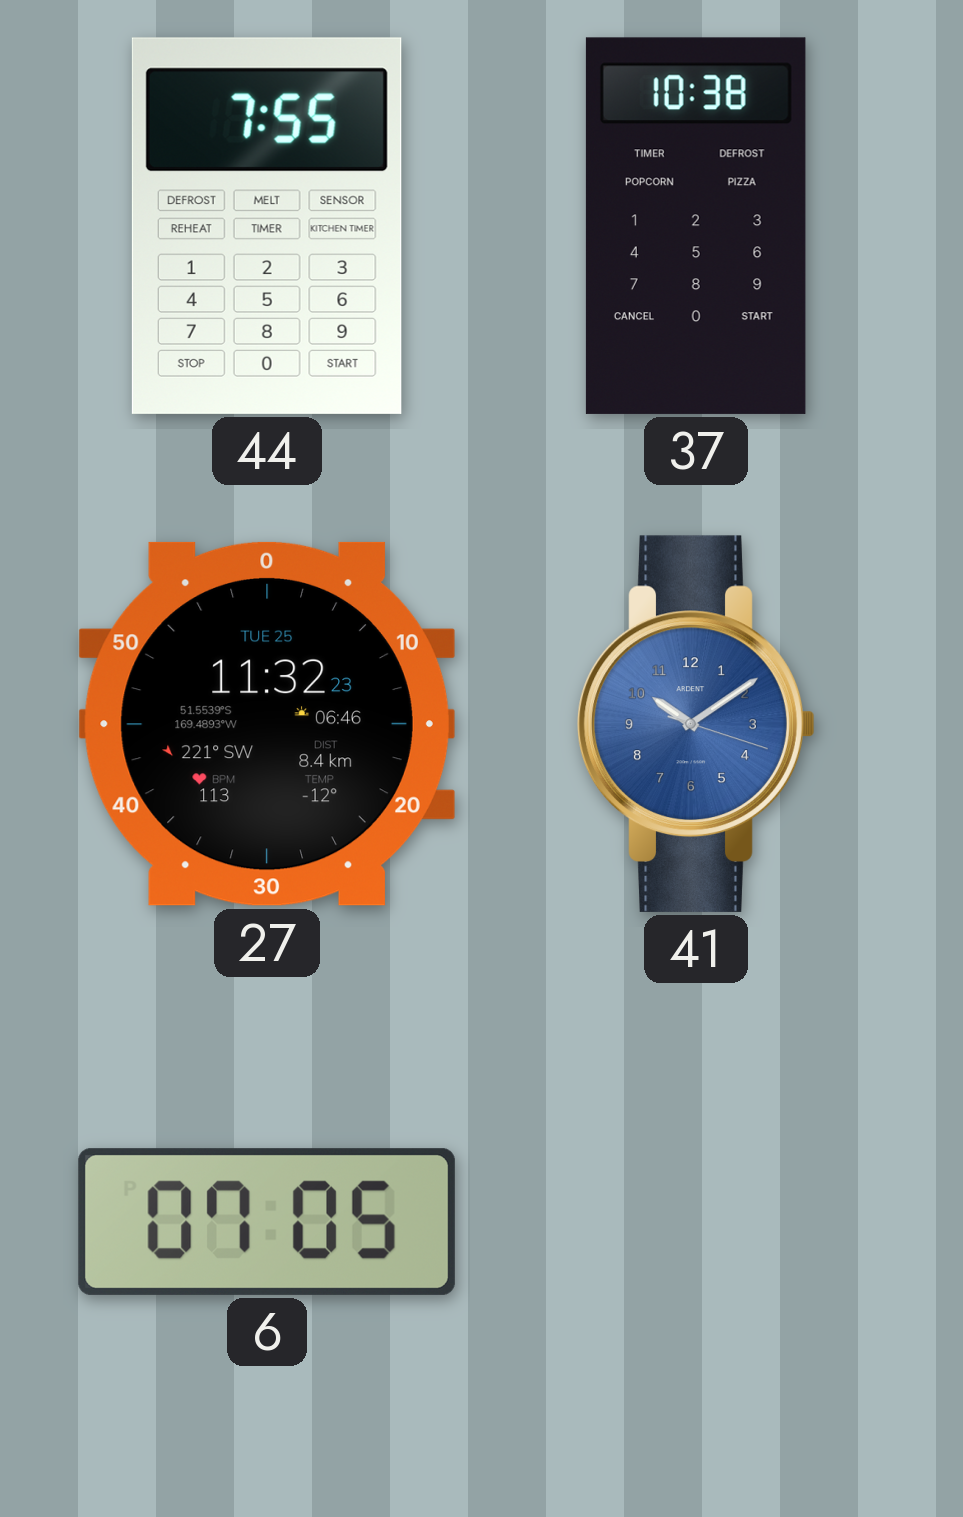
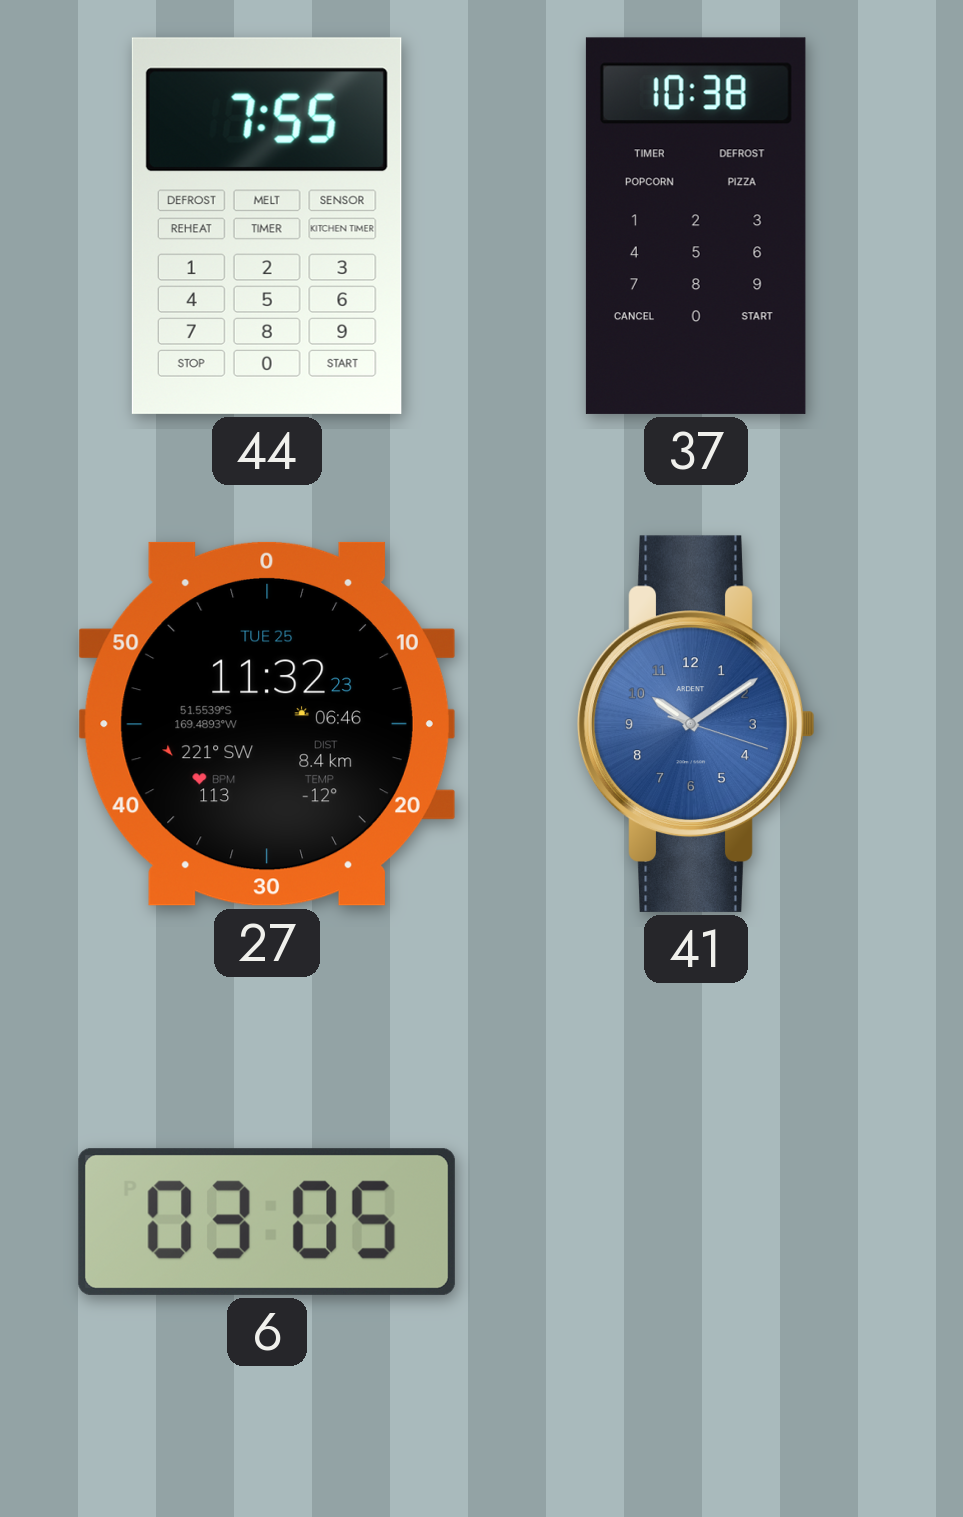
6: 07:05 -> 03:05 (267, 1222)
